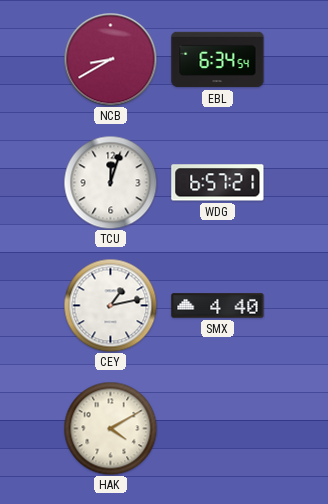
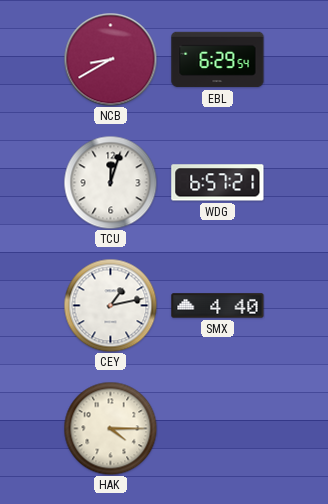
EBL: 6:34 -> 6:29 (218, 60)
HAK: 4:10 -> 4:15 (110, 428)
